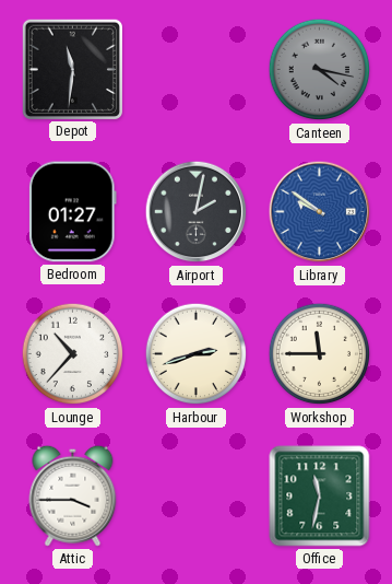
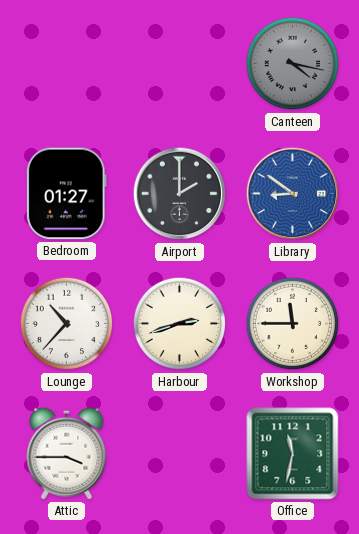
Depot: 11:31 -> none (72, 69)
Airport: 2:02 -> 2:00 (180, 194)
Library: 9:51 -> 8:51 (293, 194)
